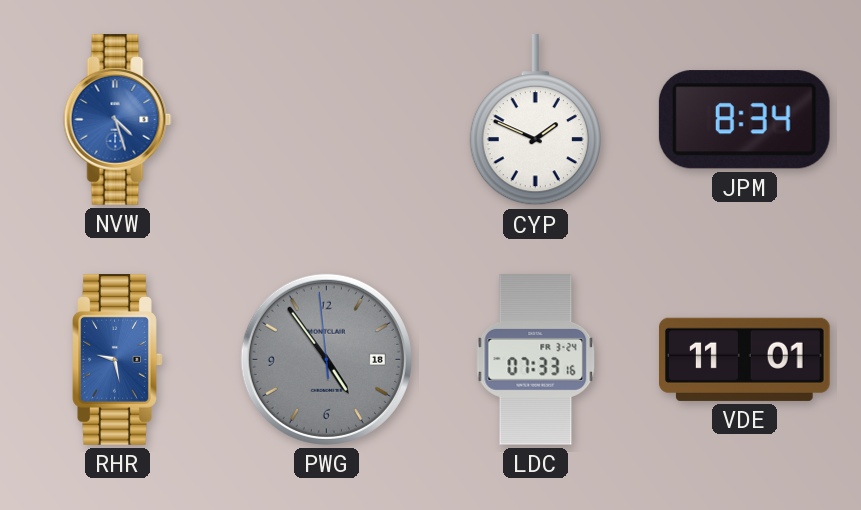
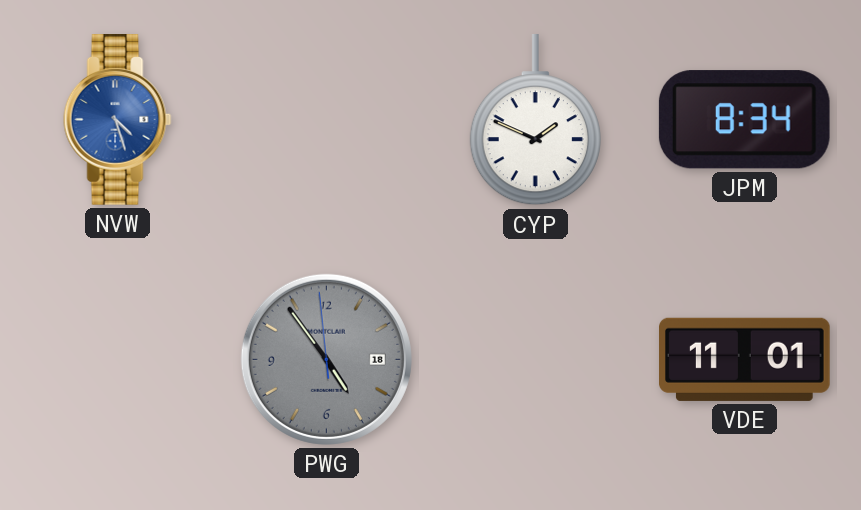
RHR: 9:28 -> none (118, 360)
LDC: 07:33 -> none (536, 360)
